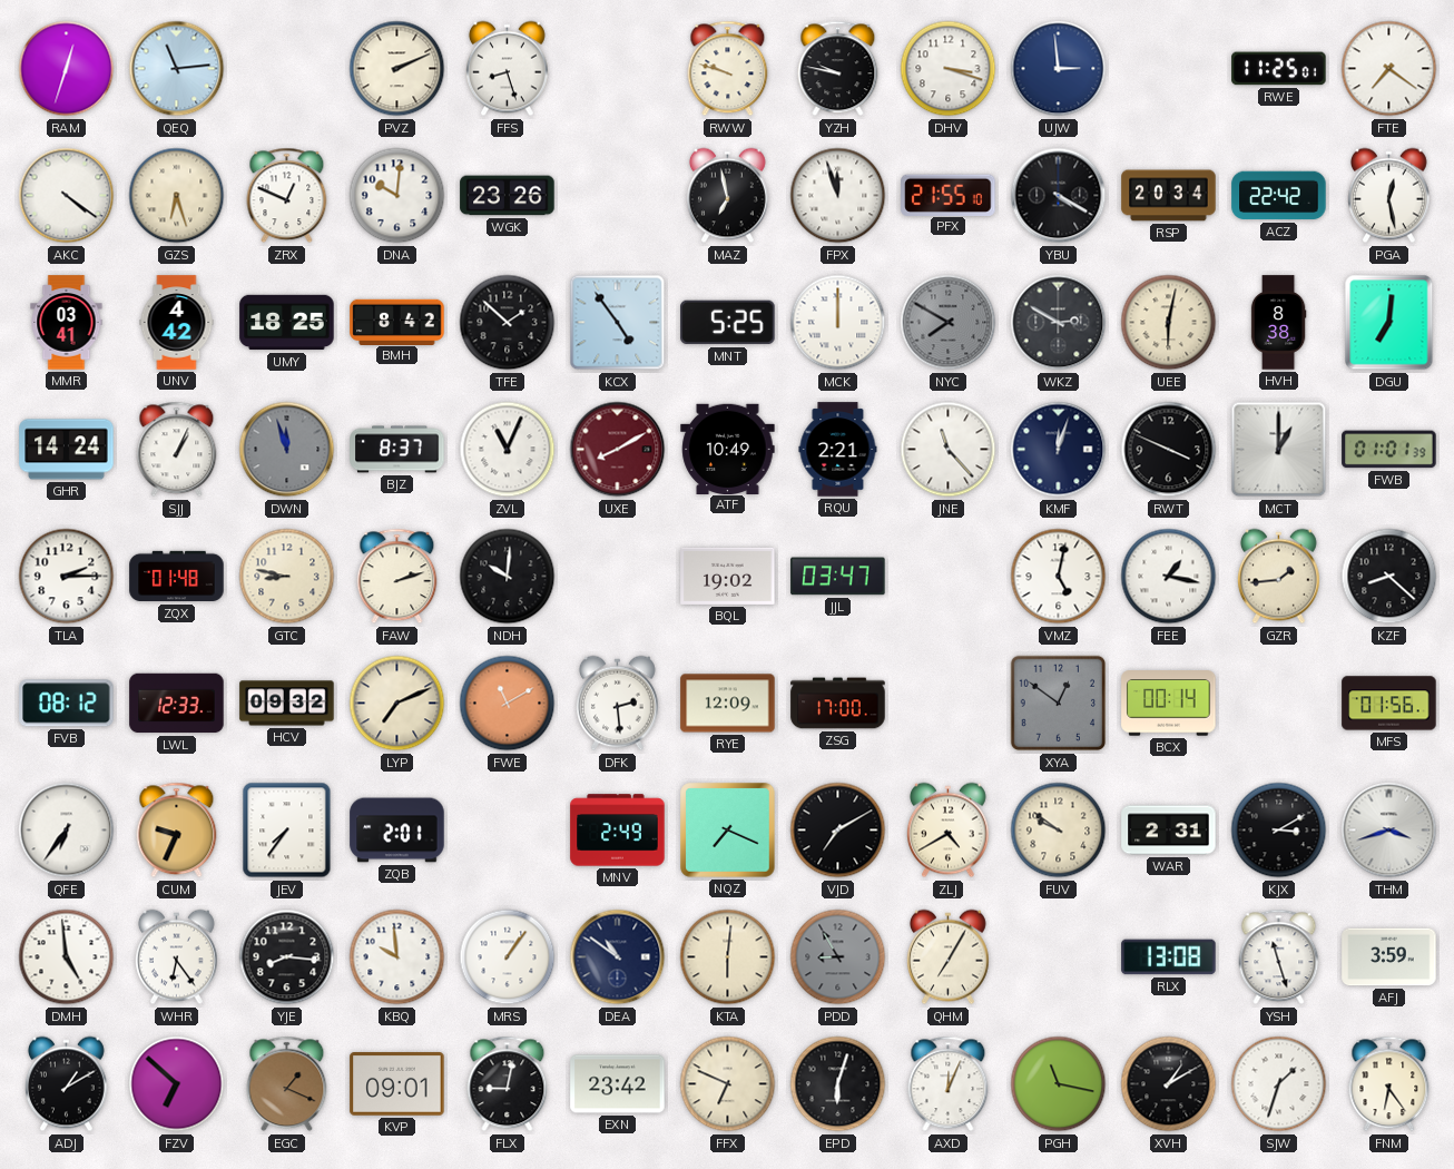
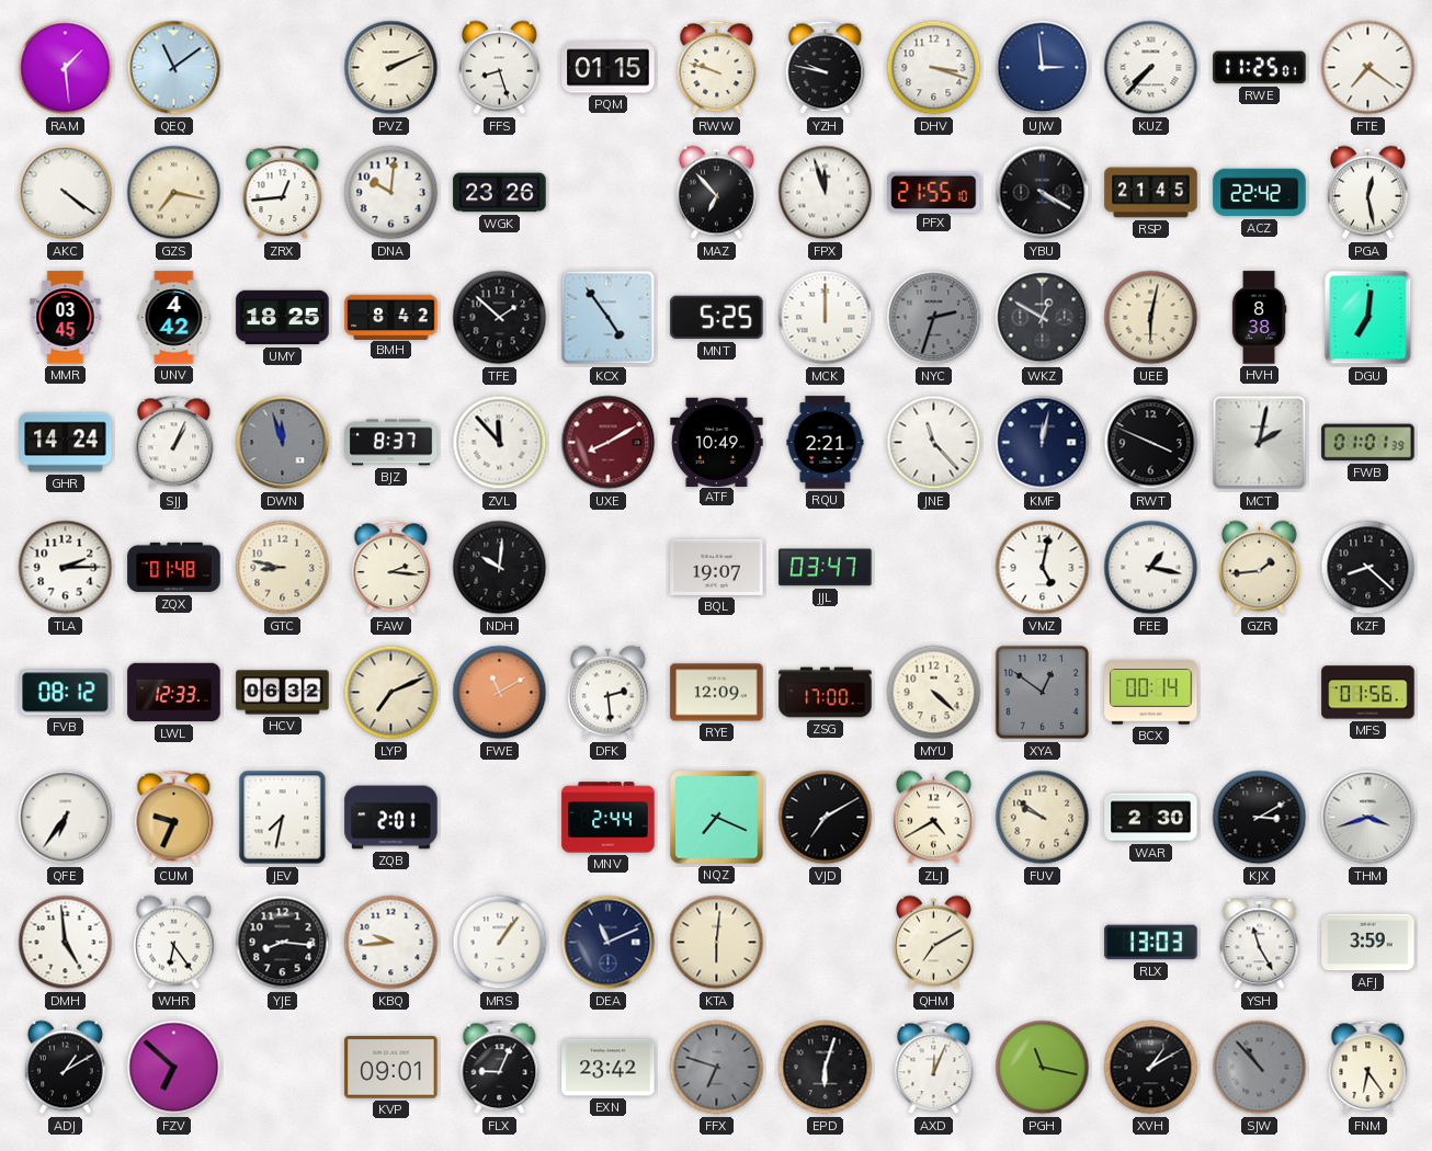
RAM: 12:33 -> 1:29 (66, 68)
QEQ: 11:14 -> 11:09 (174, 68)
PQM: none -> 01:15 (609, 68)
KUZ: none -> 7:37 (1151, 68)
GZS: 6:27 -> 7:17 (174, 193)
ZRX: 12:49 -> 12:44 (283, 193)
MAZ: 6:58 -> 6:53 (716, 193)
RSP: 20:34 -> 21:45 (1151, 193)
MMR: 03:41 -> 03:45 (66, 318)
NYC: 7:50 -> 2:33 (934, 318)
WKZ: 2:50 -> 12:50 (1043, 318)
ZVL: 11:04 -> 11:53 (500, 443)
KMF: 12:03 -> 12:02 (1043, 443)
MCT: 1:00 -> 2:02 (1260, 443)
FAW: 2:12 -> 2:16 (391, 568)
BQL: 19:02 -> 19:07 (717, 567)
HCV: 09:32 -> 06:32 (283, 693)
MYU: none -> 4:22 (934, 693)
JEV: 7:36 -> 7:32 (283, 818)
MNV: 2:49 -> 2:44 (609, 818)
WAR: 2:31 -> 2:30 (1151, 818)
KBQ: 9:59 -> 9:44 (391, 943)
DEA: 10:51 -> 11:11 (609, 943)
PDD: 8:55 -> none (838, 957)
QHM: 7:05 -> 7:10 (933, 943)
RLX: 13:08 -> 13:03 (1151, 943)
YSH: 11:27 -> 11:25 (1260, 943)
EGC: 1:19 -> none (287, 1084)
FLX: 9:02 -> 9:04 (500, 1068)
FFX: 6:49 -> 6:48 (717, 1068)
FFX dial: cream -> grey (717, 1068)
SJW: 1:33 -> 10:53 (1260, 1068)
SJW dial: white -> grey (1260, 1068)
